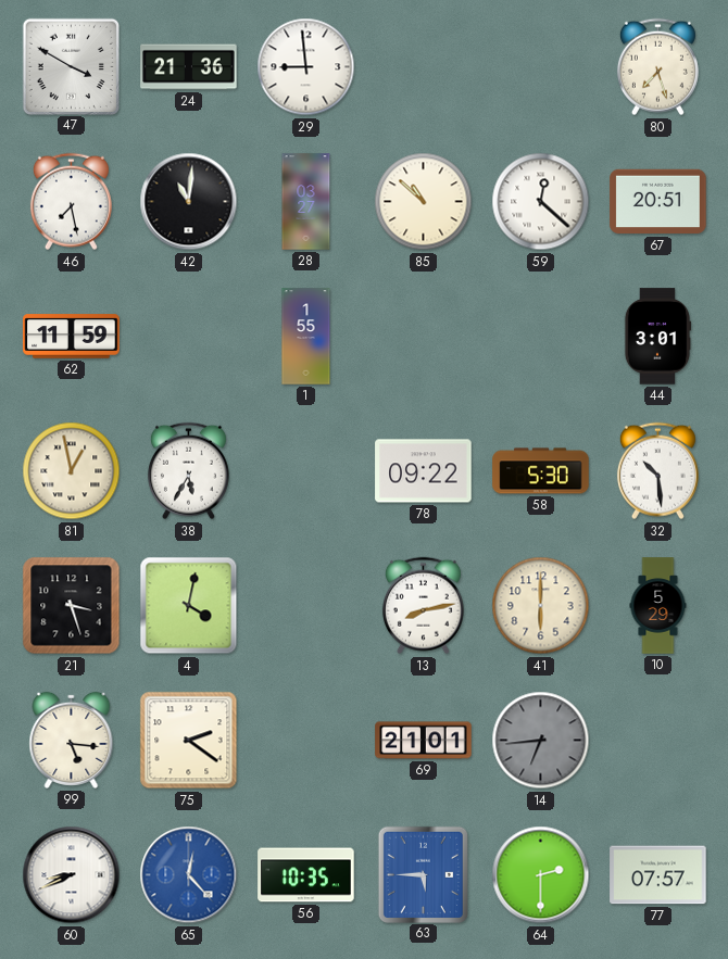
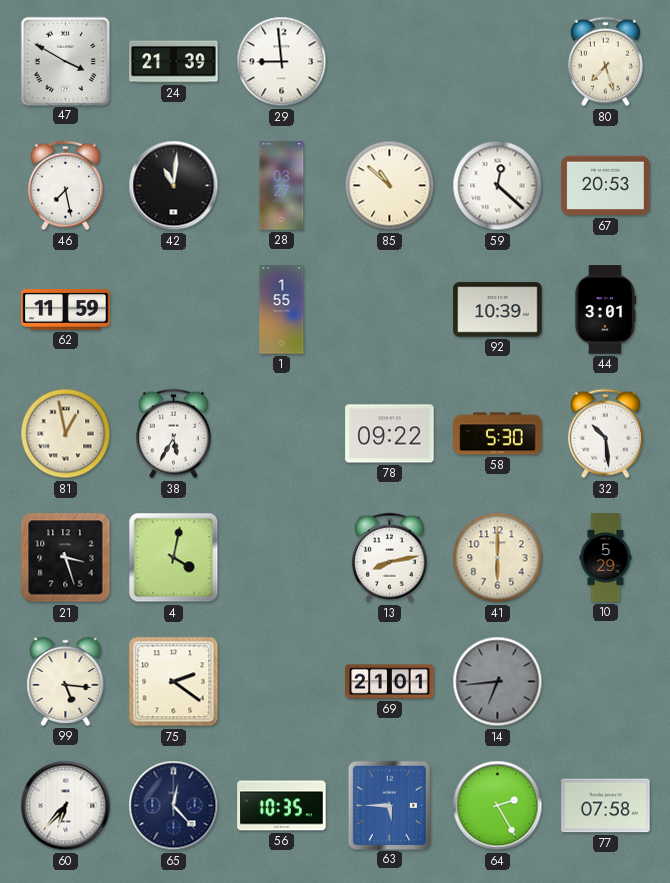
24: 21:36 -> 21:39 (174, 62)
67: 20:51 -> 20:53 (606, 186)
92: none -> 10:39 (498, 310)
60: 8:41 -> 6:37 (66, 806)
65 dial: blue -> navy (174, 806)
64: 2:30 -> 2:25 (498, 806)
77: 07:57 -> 07:58 (606, 806)
